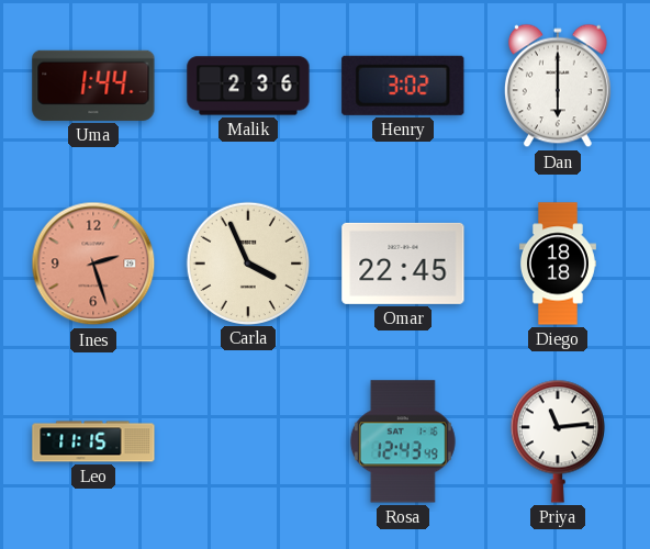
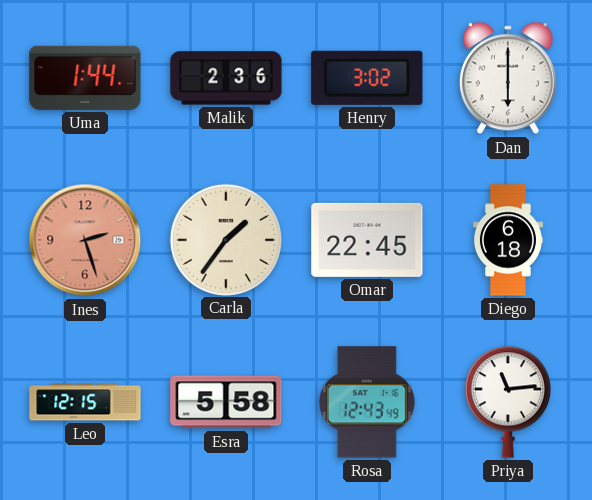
Carla: 3:56 -> 1:36 (225, 239)
Diego: 18:18 -> 6:18 (508, 240)
Leo: 11:15 -> 12:15 (85, 402)
Esra: none -> 5:58 (226, 402)
